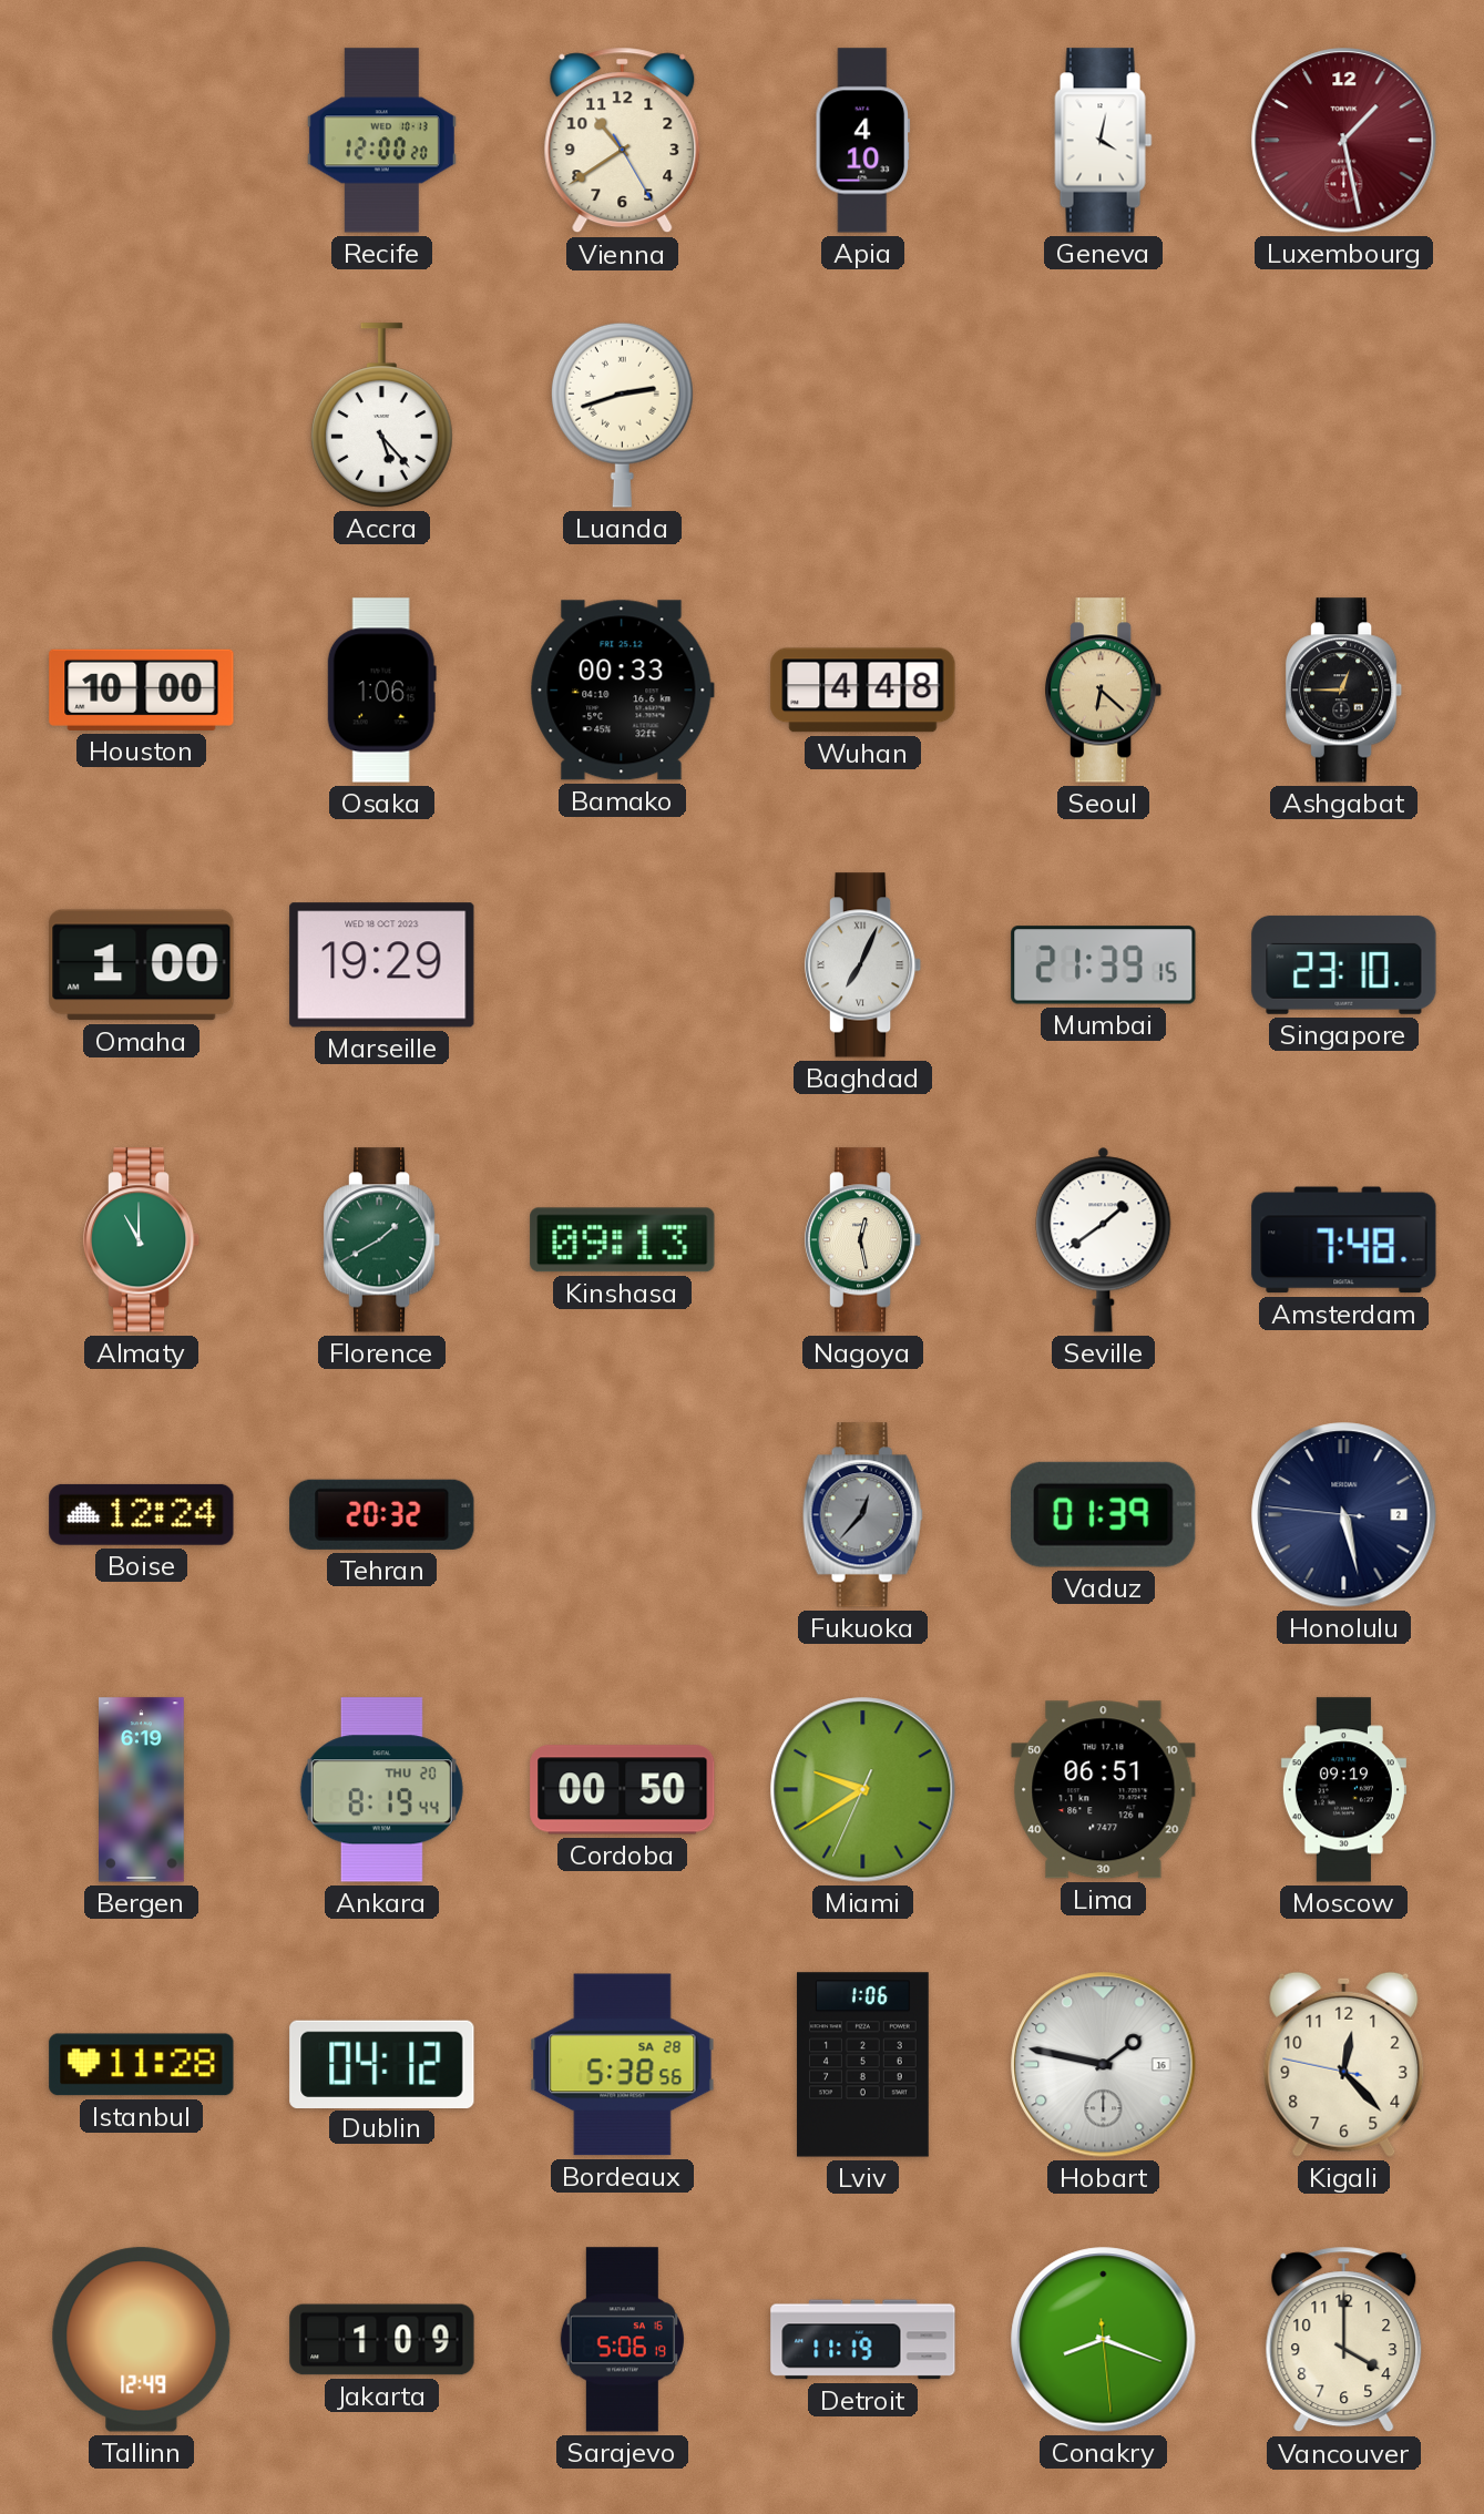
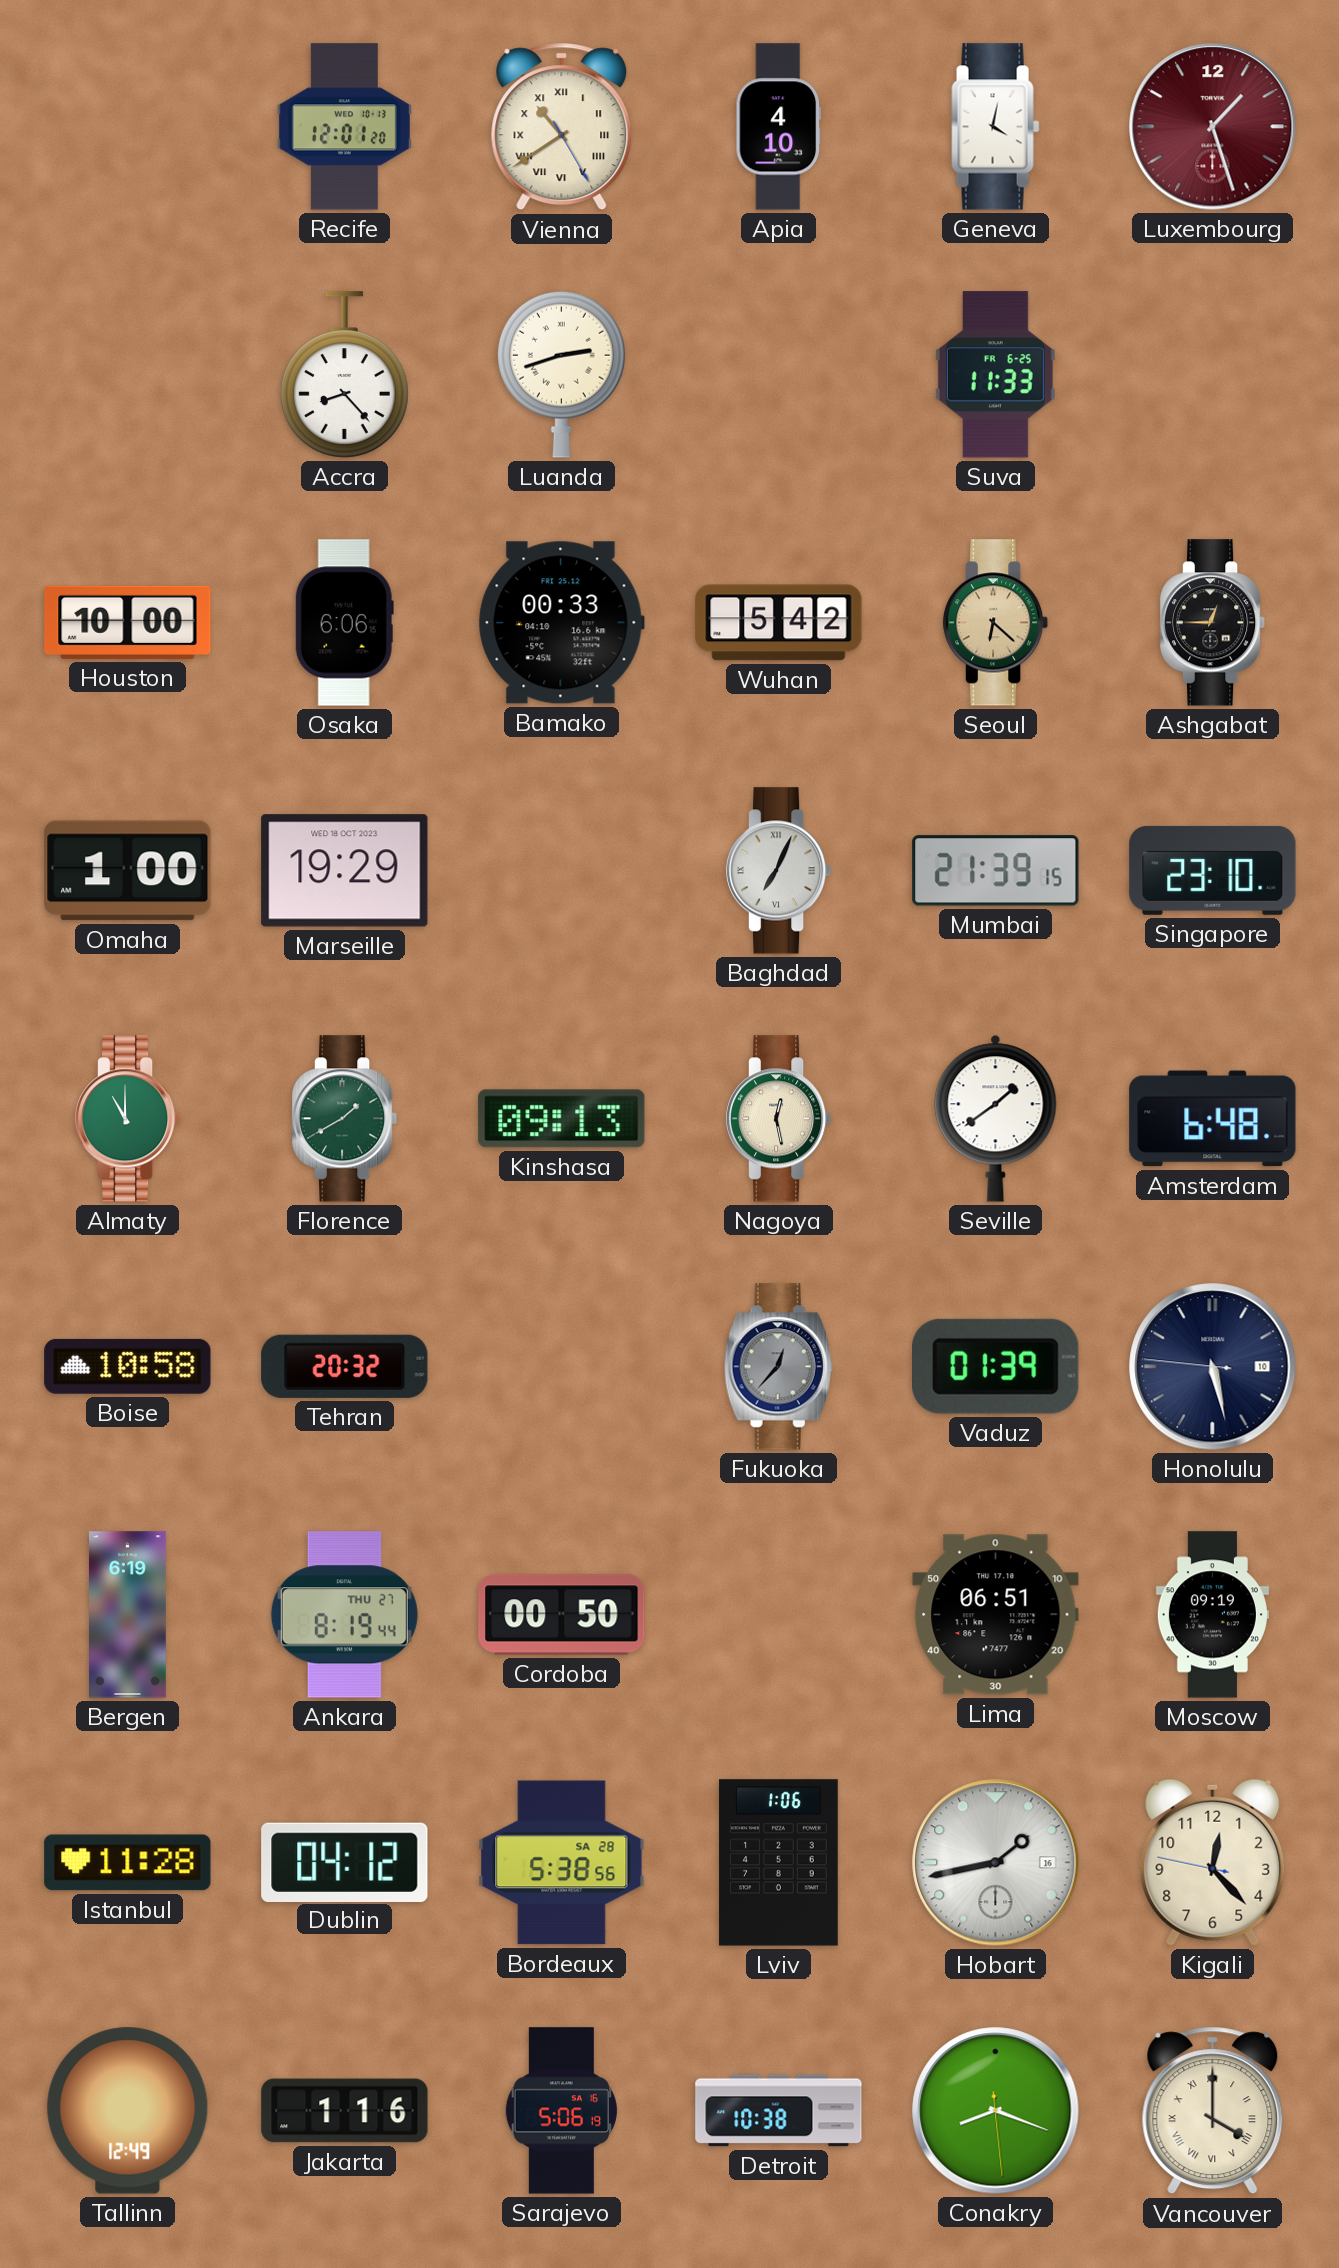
Recife: 12:00 -> 12:01 (344, 127)
Vienna numerals: Arabic -> Roman (562, 127)
Luxembourg: 1:28 -> 1:27 (1213, 127)
Accra: 5:23 -> 8:23 (344, 375)
Suva: none -> 11:33 (995, 375)
Osaka: 1:06 -> 6:06 (344, 623)
Wuhan: 4:48 -> 5:42 (779, 623)
Amsterdam: 7:48 -> 6:48 (1213, 1119)
Boise: 12:24 -> 10:58 (128, 1366)
Honolulu date: 2 -> 10 (1213, 1367)
Ankara date: THU 20 -> THU 27 (344, 1615)
Miami: 9:39 -> none (863, 1790)
Hobart: 1:47 -> 1:43 (996, 1863)
Jakarta: 1:09 -> 1:16 (345, 2111)
Detroit: 11:19 -> 10:38 (779, 2111)
Vancouver numerals: Arabic -> Roman (1213, 2111)
